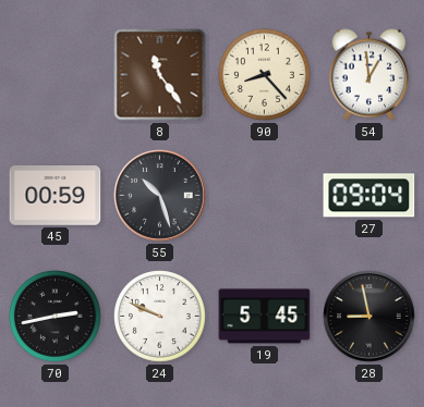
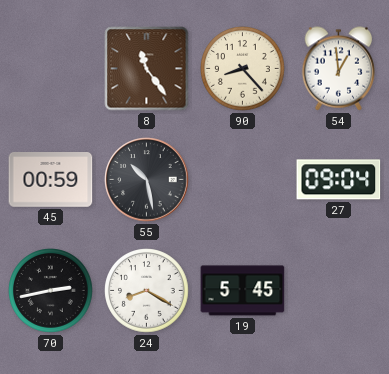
55: 10:27 -> 10:28 (147, 180)
24: 9:49 -> 8:20 (147, 291)
28: 8:58 -> none (370, 317)
